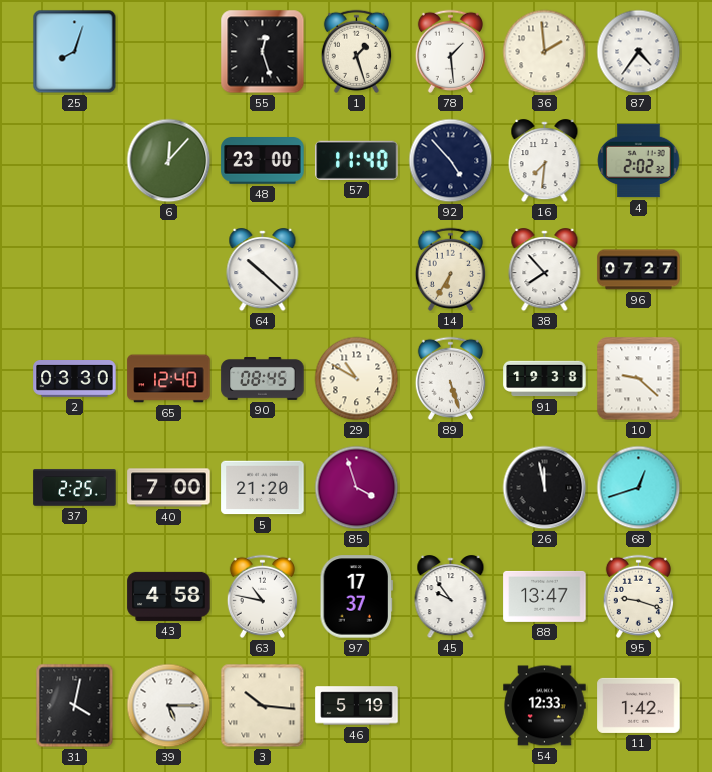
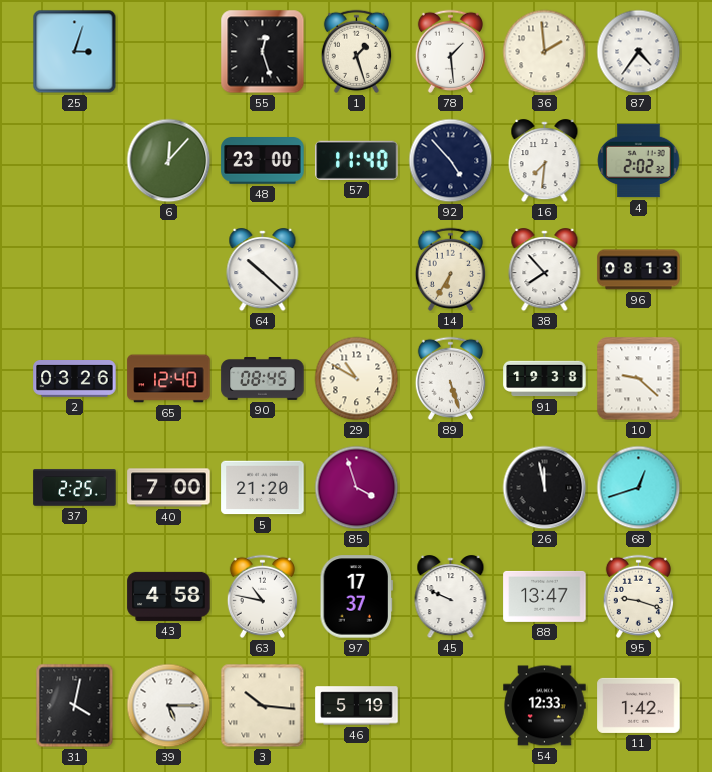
25: 8:03 -> 3:03 (75, 52)
96: 07:27 -> 08:13 (639, 270)
2: 03:30 -> 03:26 (75, 379)
45: 9:54 -> 9:49 (451, 597)
